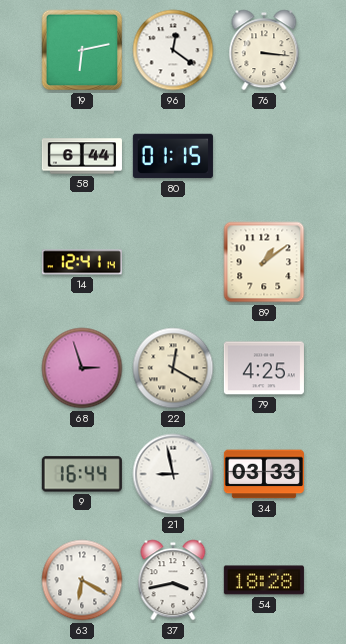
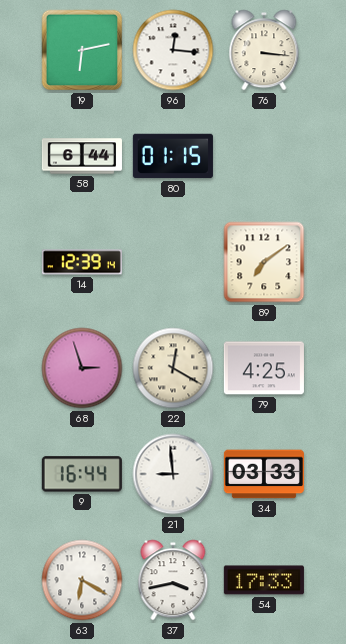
96: 12:21 -> 12:16 (173, 50)
14: 12:41 -> 12:39 (82, 262)
89: 1:09 -> 7:09 (264, 262)
21: 8:58 -> 8:59 (173, 474)
54: 18:28 -> 17:33 (264, 580)
